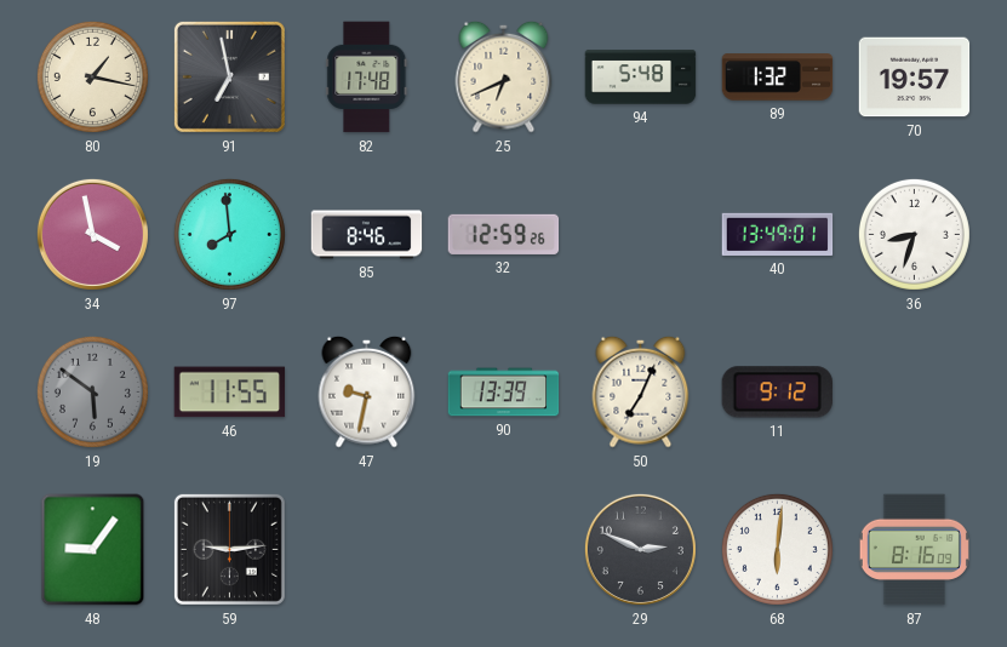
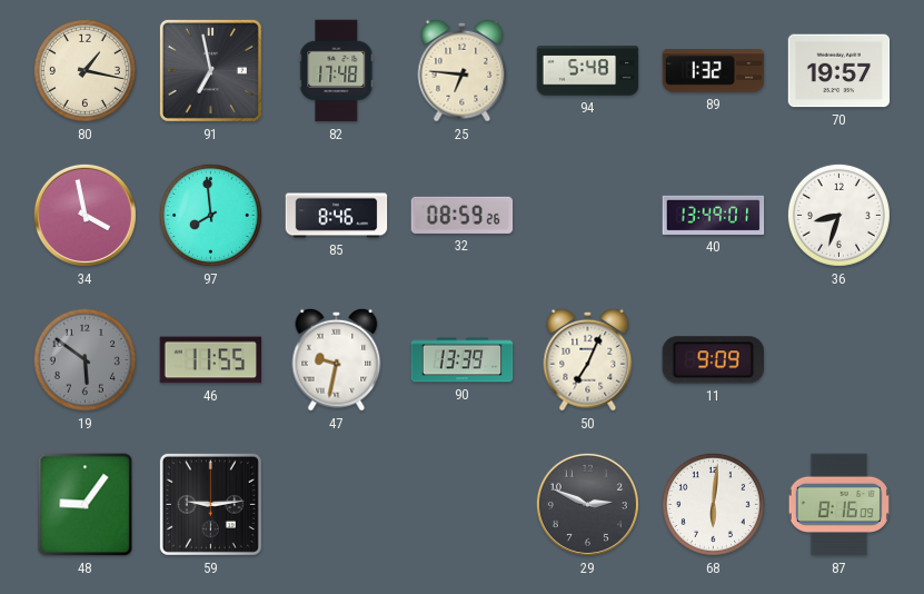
25: 6:41 -> 6:46 (463, 70)
32: 12:59 -> 08:59 (463, 215)
11: 9:12 -> 9:09 (713, 360)
